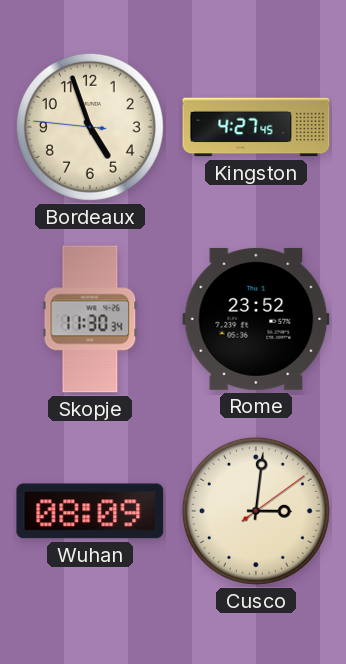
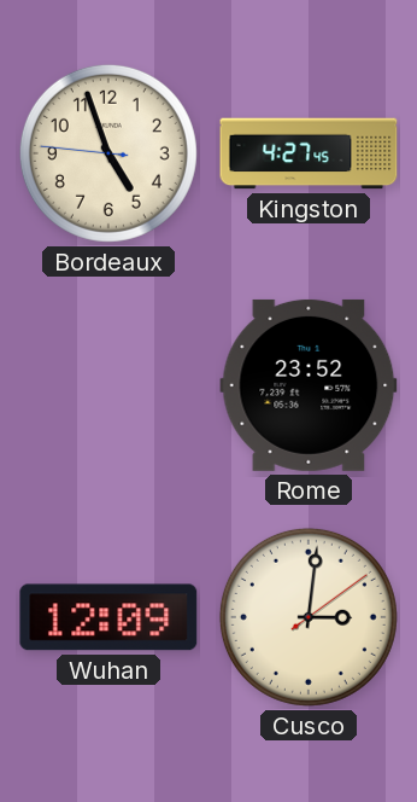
Skopje: 11:30 -> none (90, 319)
Wuhan: 08:09 -> 12:09 (108, 617)
